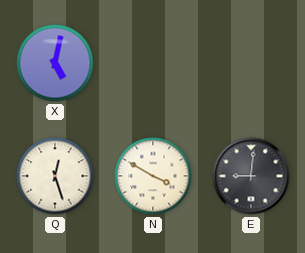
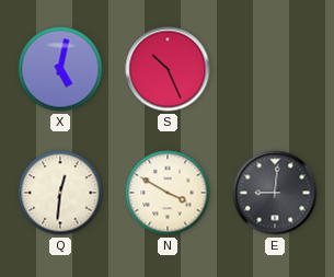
S: none -> 10:26 (168, 69)
Q: 12:27 -> 12:31 (60, 193)
